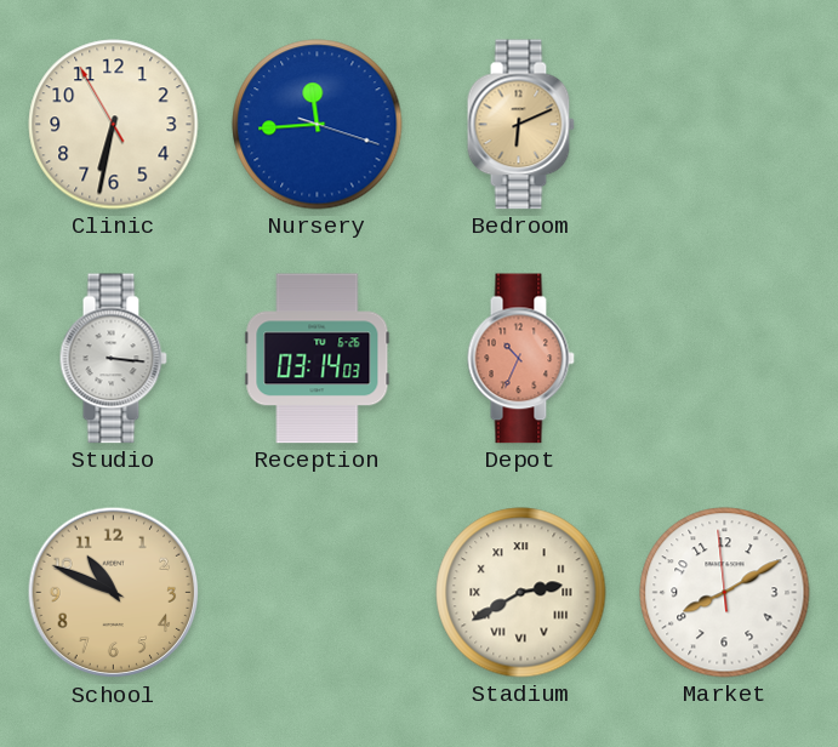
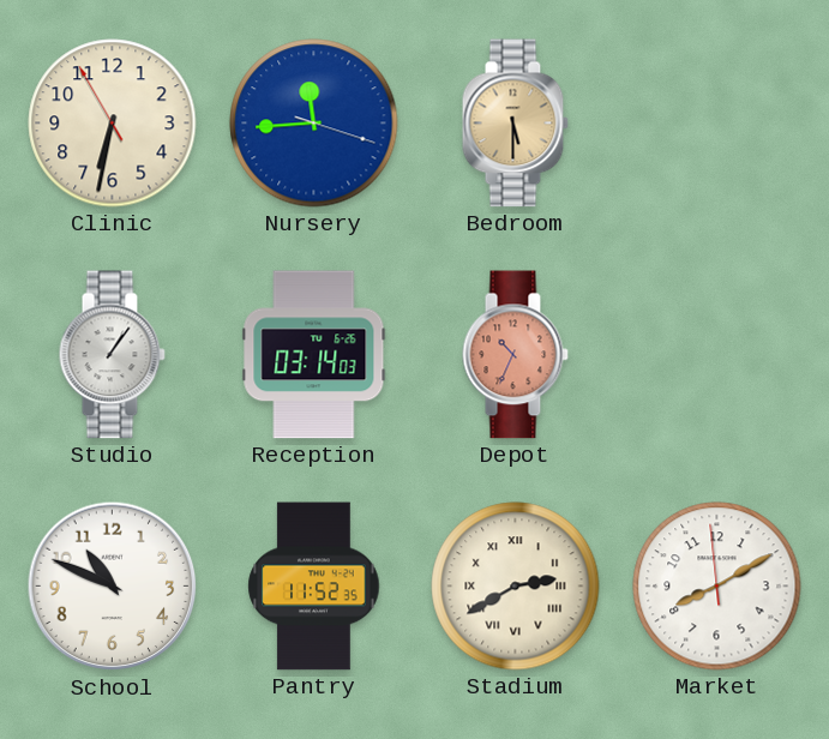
Bedroom: 6:11 -> 5:30 (515, 124)
Studio: 3:16 -> 1:06 (112, 355)
School dial: champagne -> white (113, 587)
Pantry: none -> 11:52 (314, 587)
